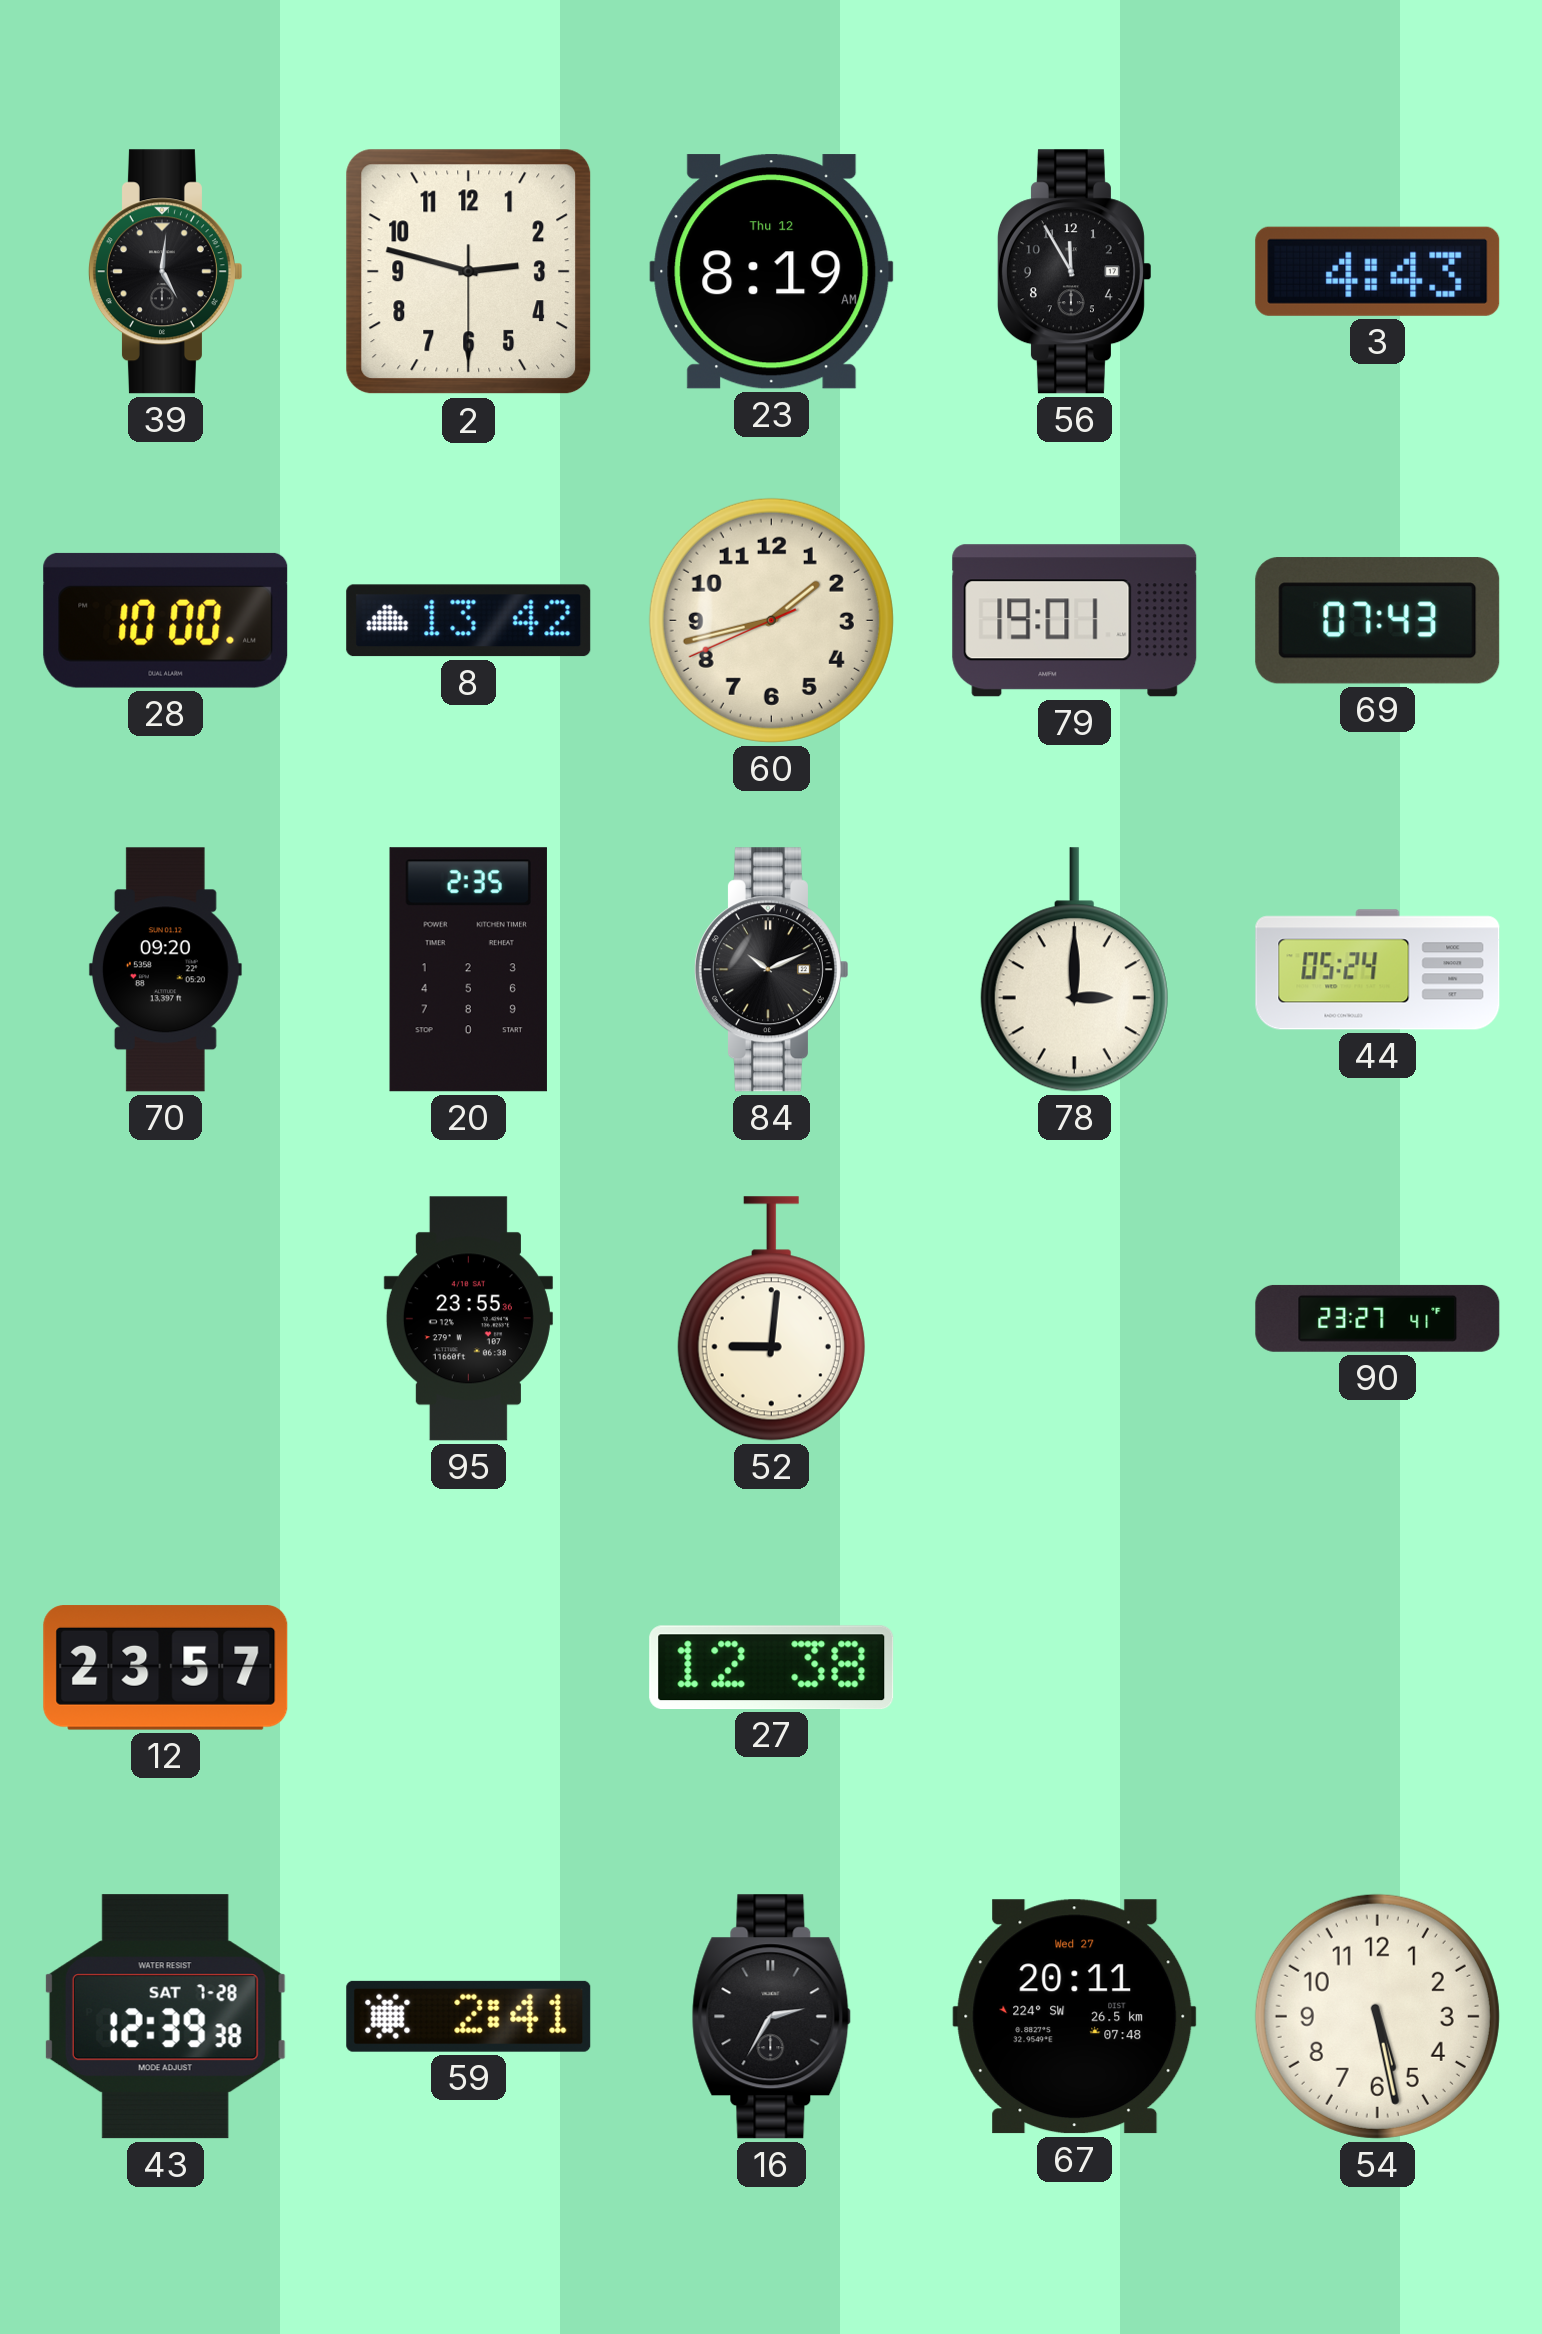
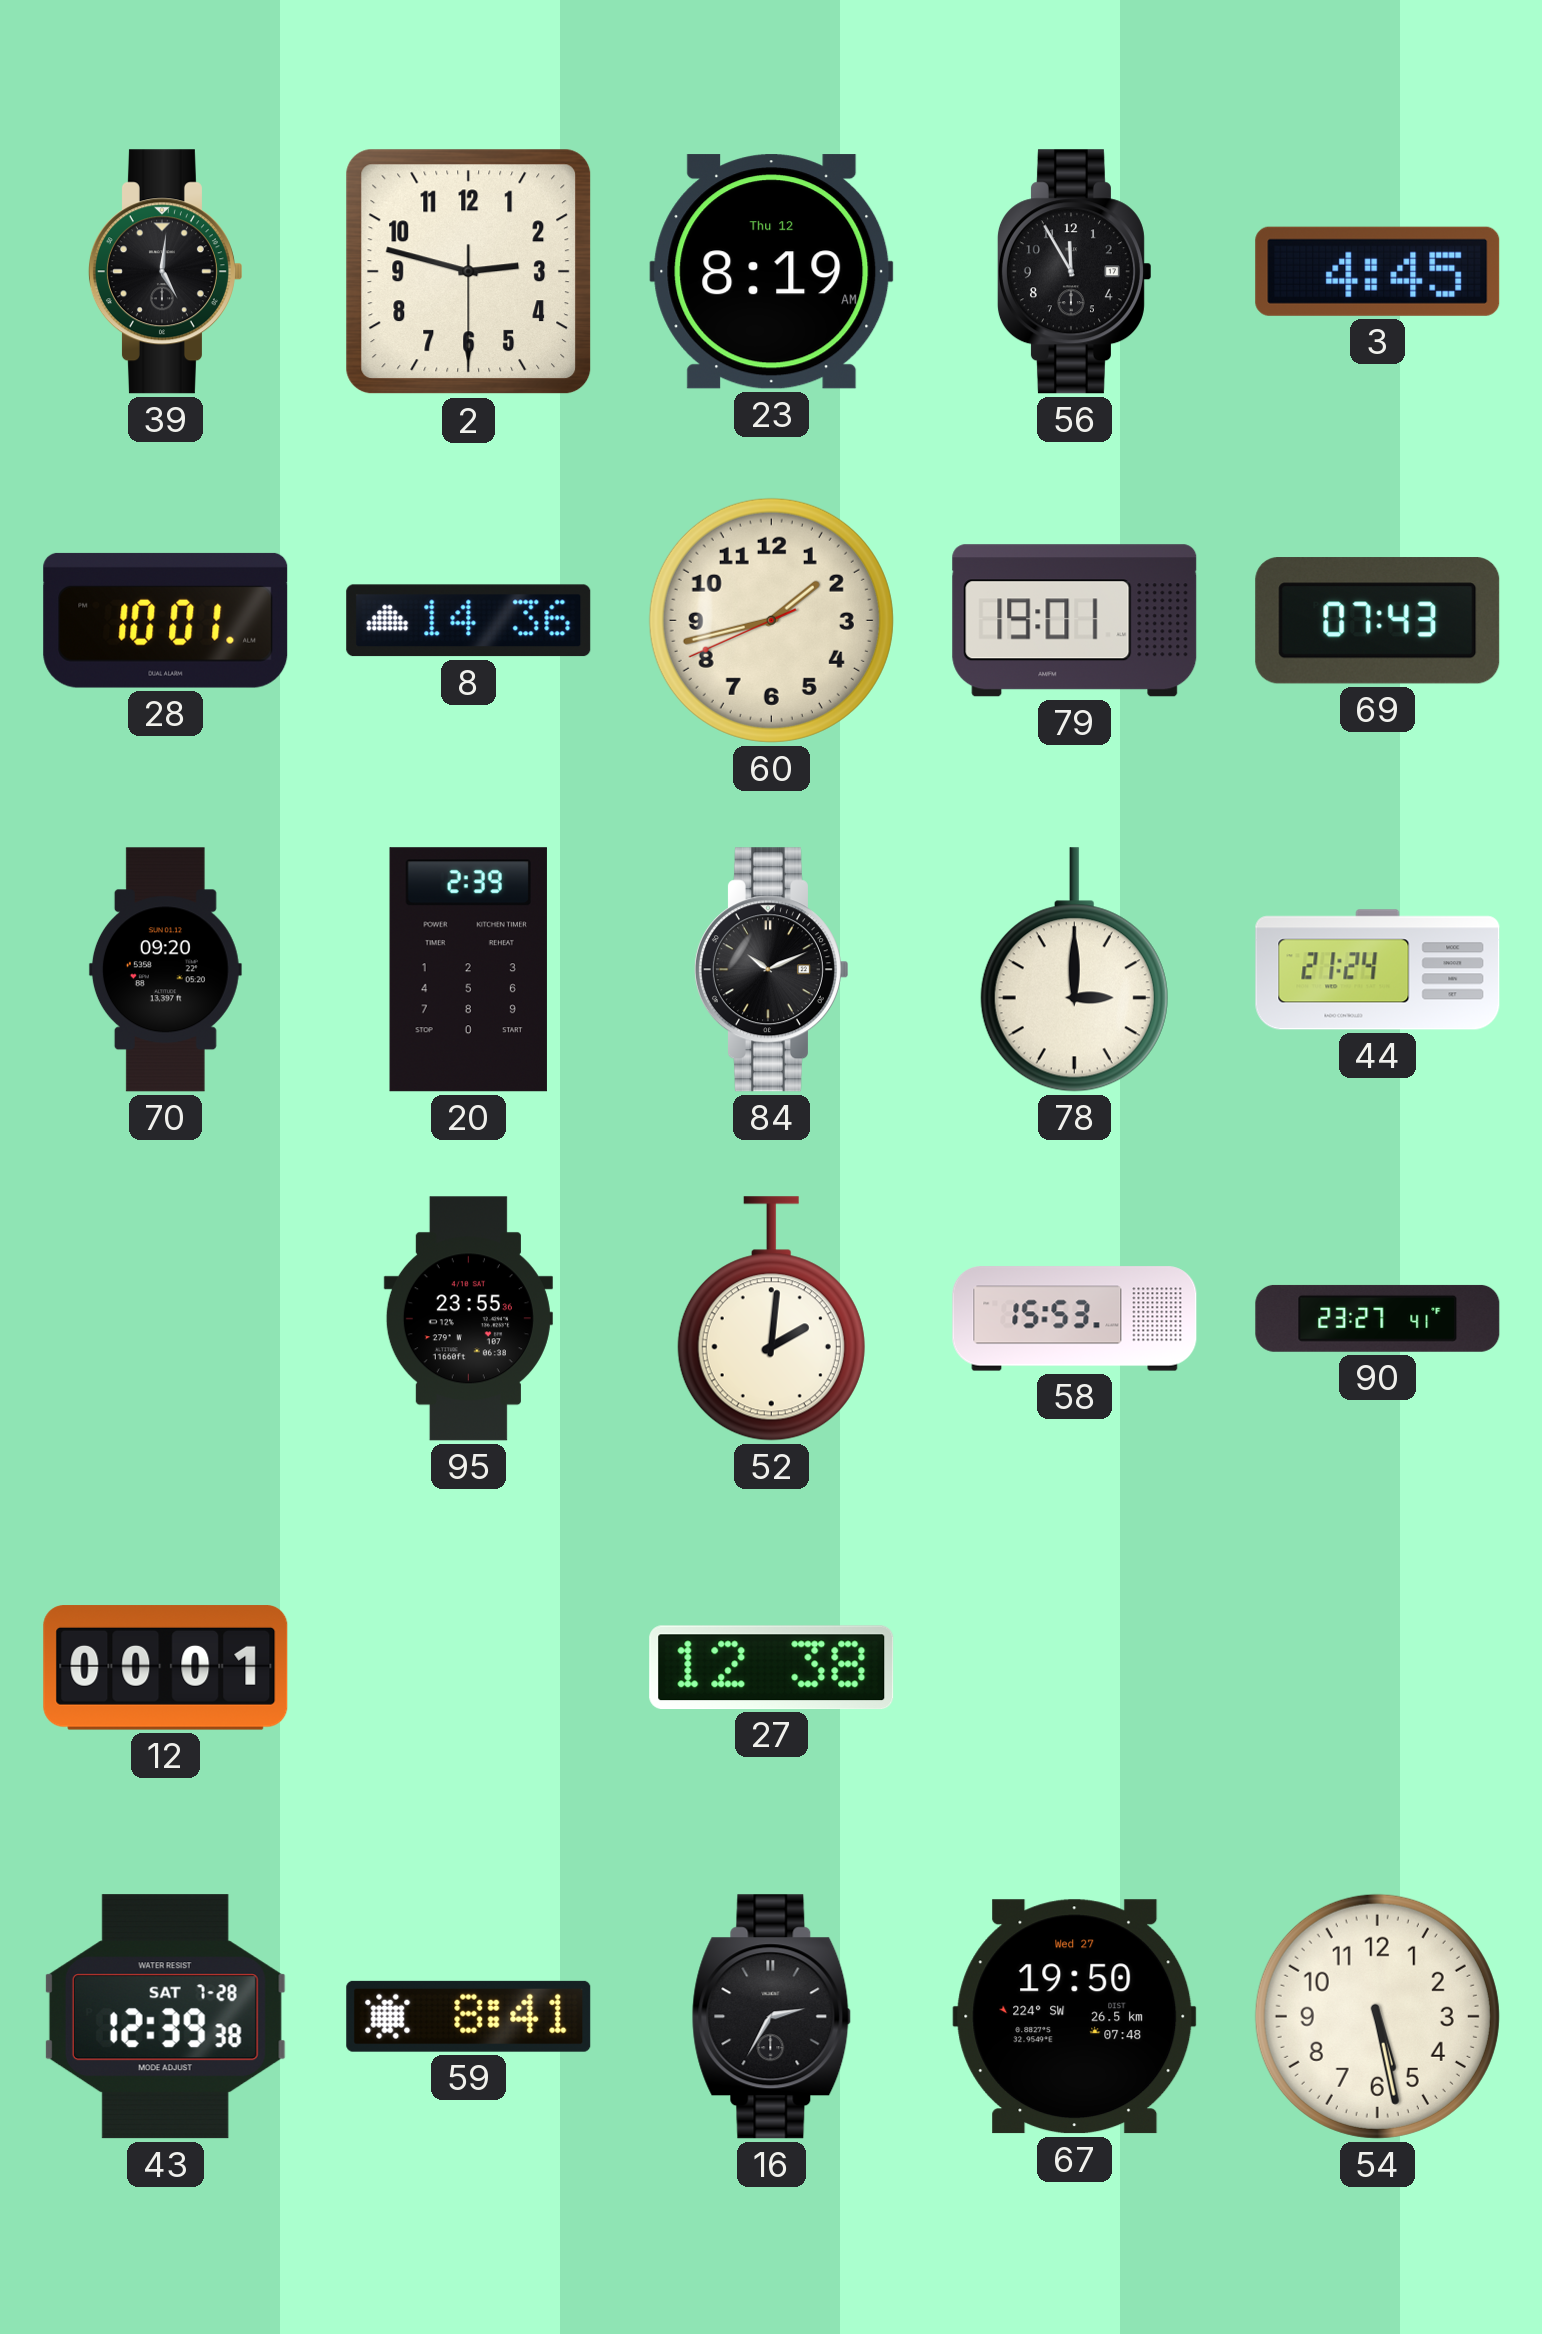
3: 4:43 -> 4:45 (1378, 271)
28: 10:00 -> 10:01 (166, 620)
8: 13:42 -> 14:36 (469, 621)
20: 2:35 -> 2:39 (468, 970)
44: 05:24 -> 21:24 (1378, 970)
52: 9:01 -> 2:01 (771, 1319)
58: none -> 15:53 (1075, 1319)
12: 23:57 -> 00:01 (166, 1668)
59: 2:41 -> 8:41 (469, 2016)
67: 20:11 -> 19:50 (1075, 2017)
